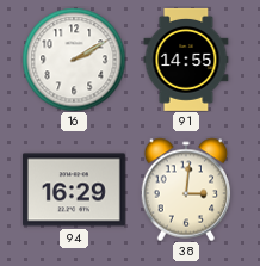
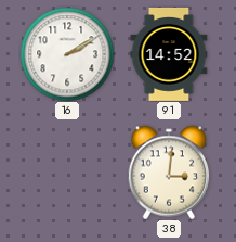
91: 14:55 -> 14:52 (169, 54)
94: 16:29 -> none (74, 190)
